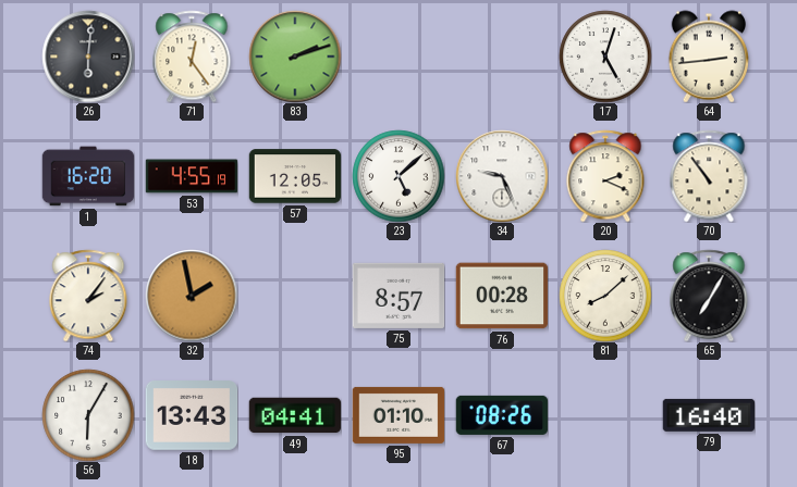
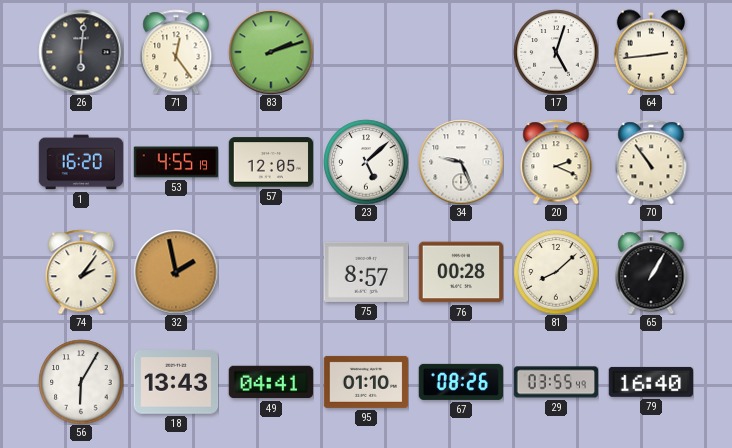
65: 7:05 -> 1:05 (651, 272)
29: none -> 03:55 (556, 382)
